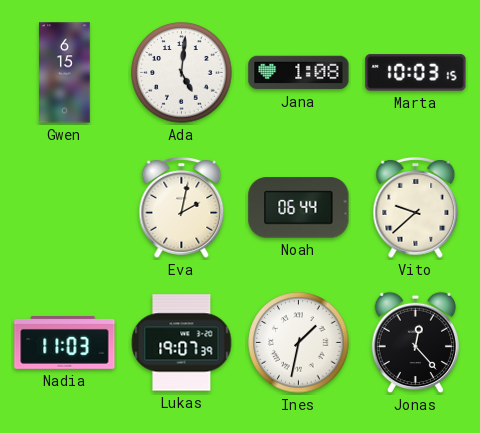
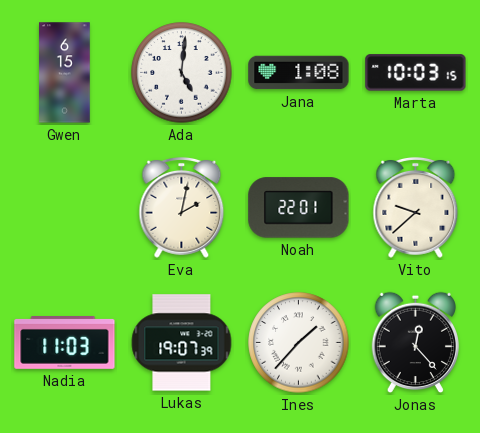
Noah: 06:44 -> 22:01 (299, 208)
Ines: 1:32 -> 1:37 (299, 343)
